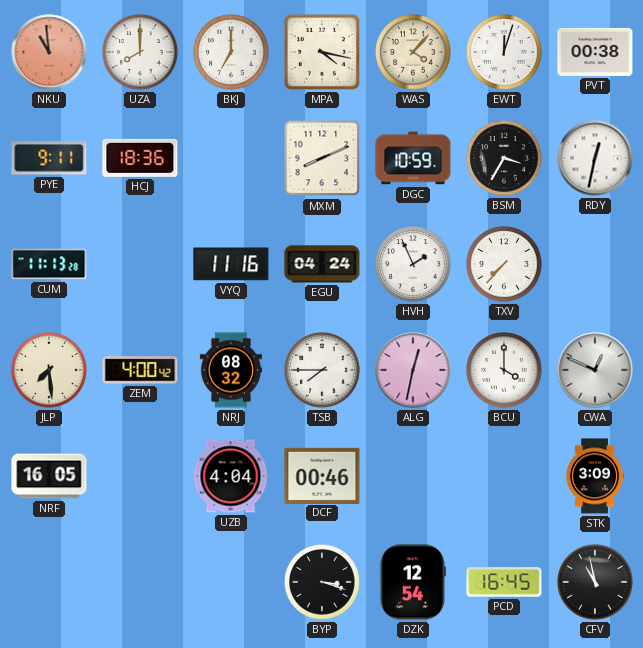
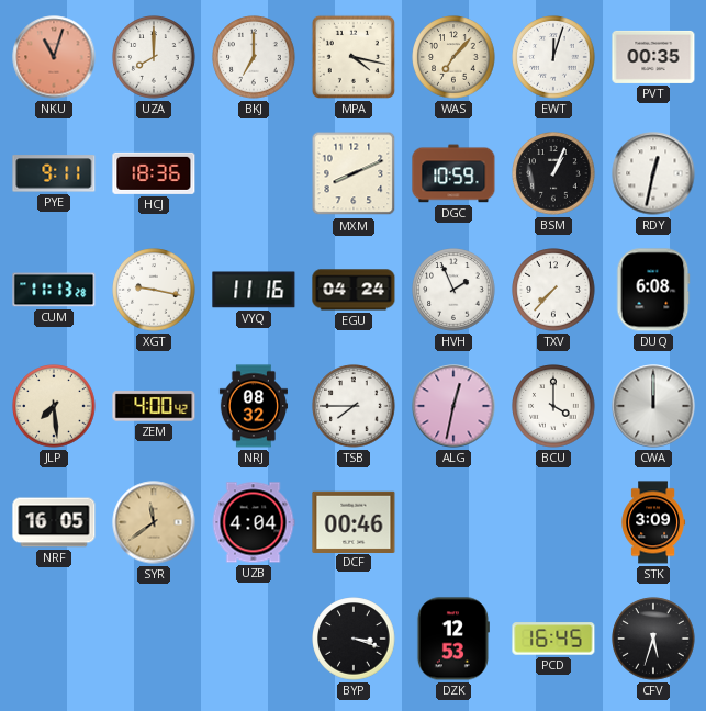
NKU: 10:59 -> 11:03 (54, 57)
WAS: 4:07 -> 7:07 (453, 57)
PVT: 00:38 -> 00:35 (653, 57)
BSM: 3:35 -> 1:04 (553, 173)
XGT: none -> 9:17 (154, 290)
DUQ: none -> 6:08 (653, 290)
CWA: 12:49 -> 12:00 (653, 406)
SYR: none -> 11:39 (154, 522)
DZK: 12:54 -> 12:53 (452, 639)
CFV: 10:58 -> 5:33 (653, 639)
